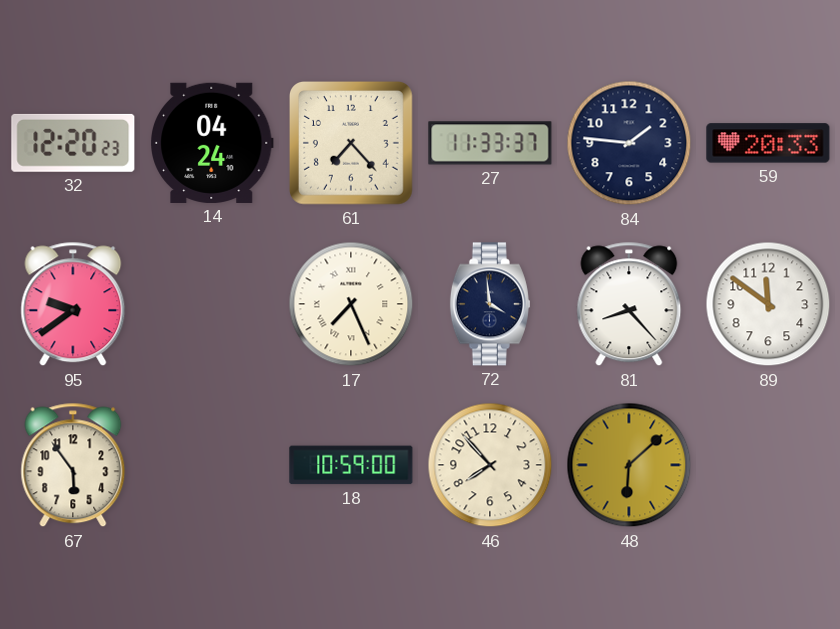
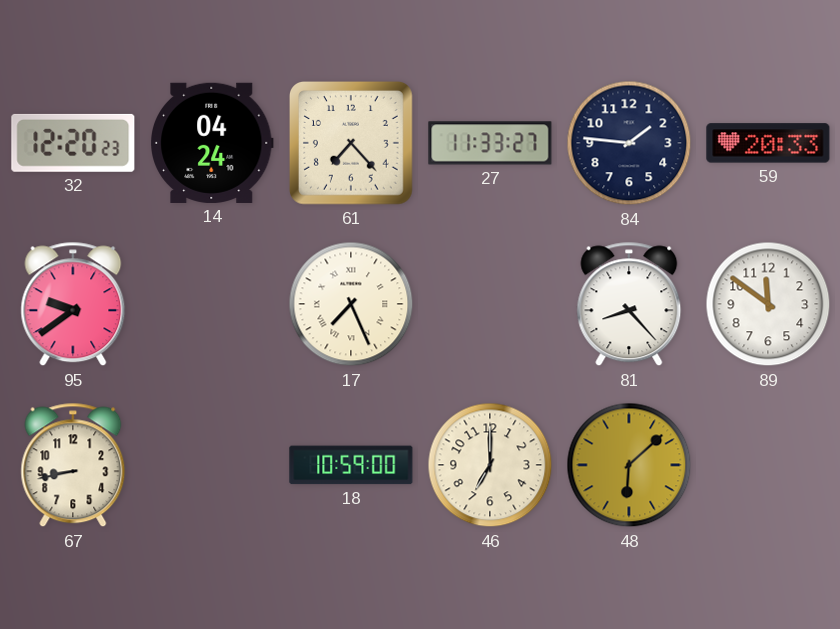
27: 11:33:37 -> 11:33:27 (490, 143)
72: 3:59 -> none (490, 304)
67: 5:54 -> 8:43 (73, 465)
46: 7:53 -> 7:00 (490, 465)
